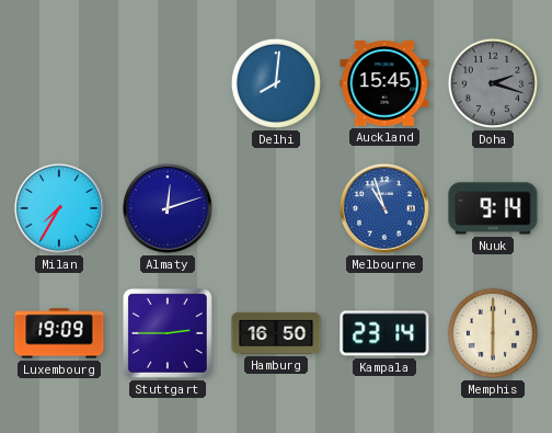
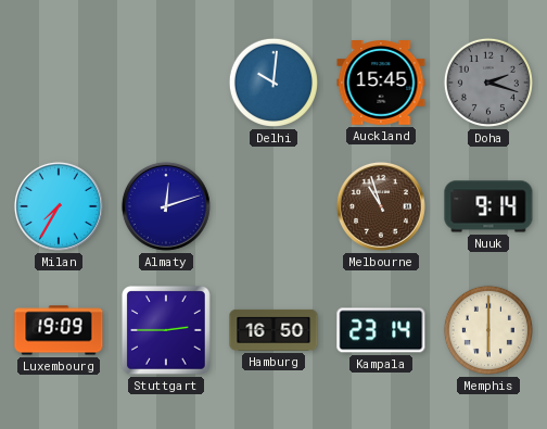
Delhi: 8:01 -> 10:01 (273, 83)
Melbourne dial: blue -> brown (381, 206)
